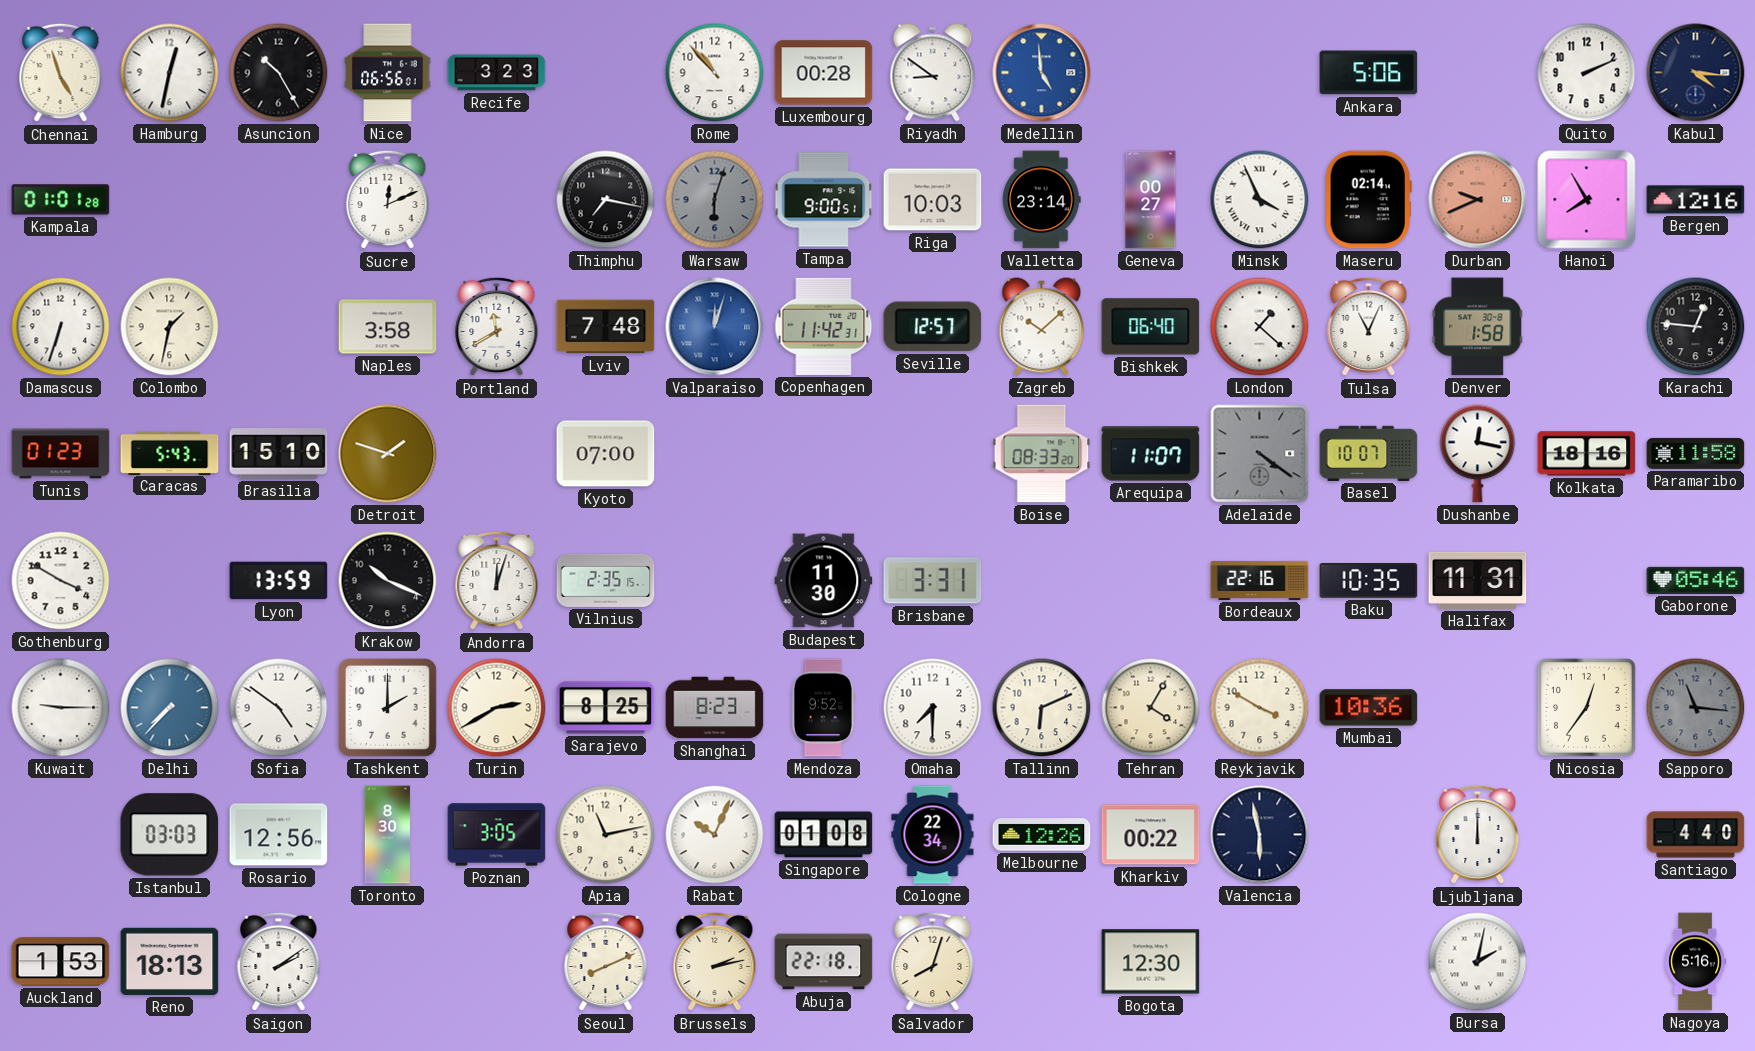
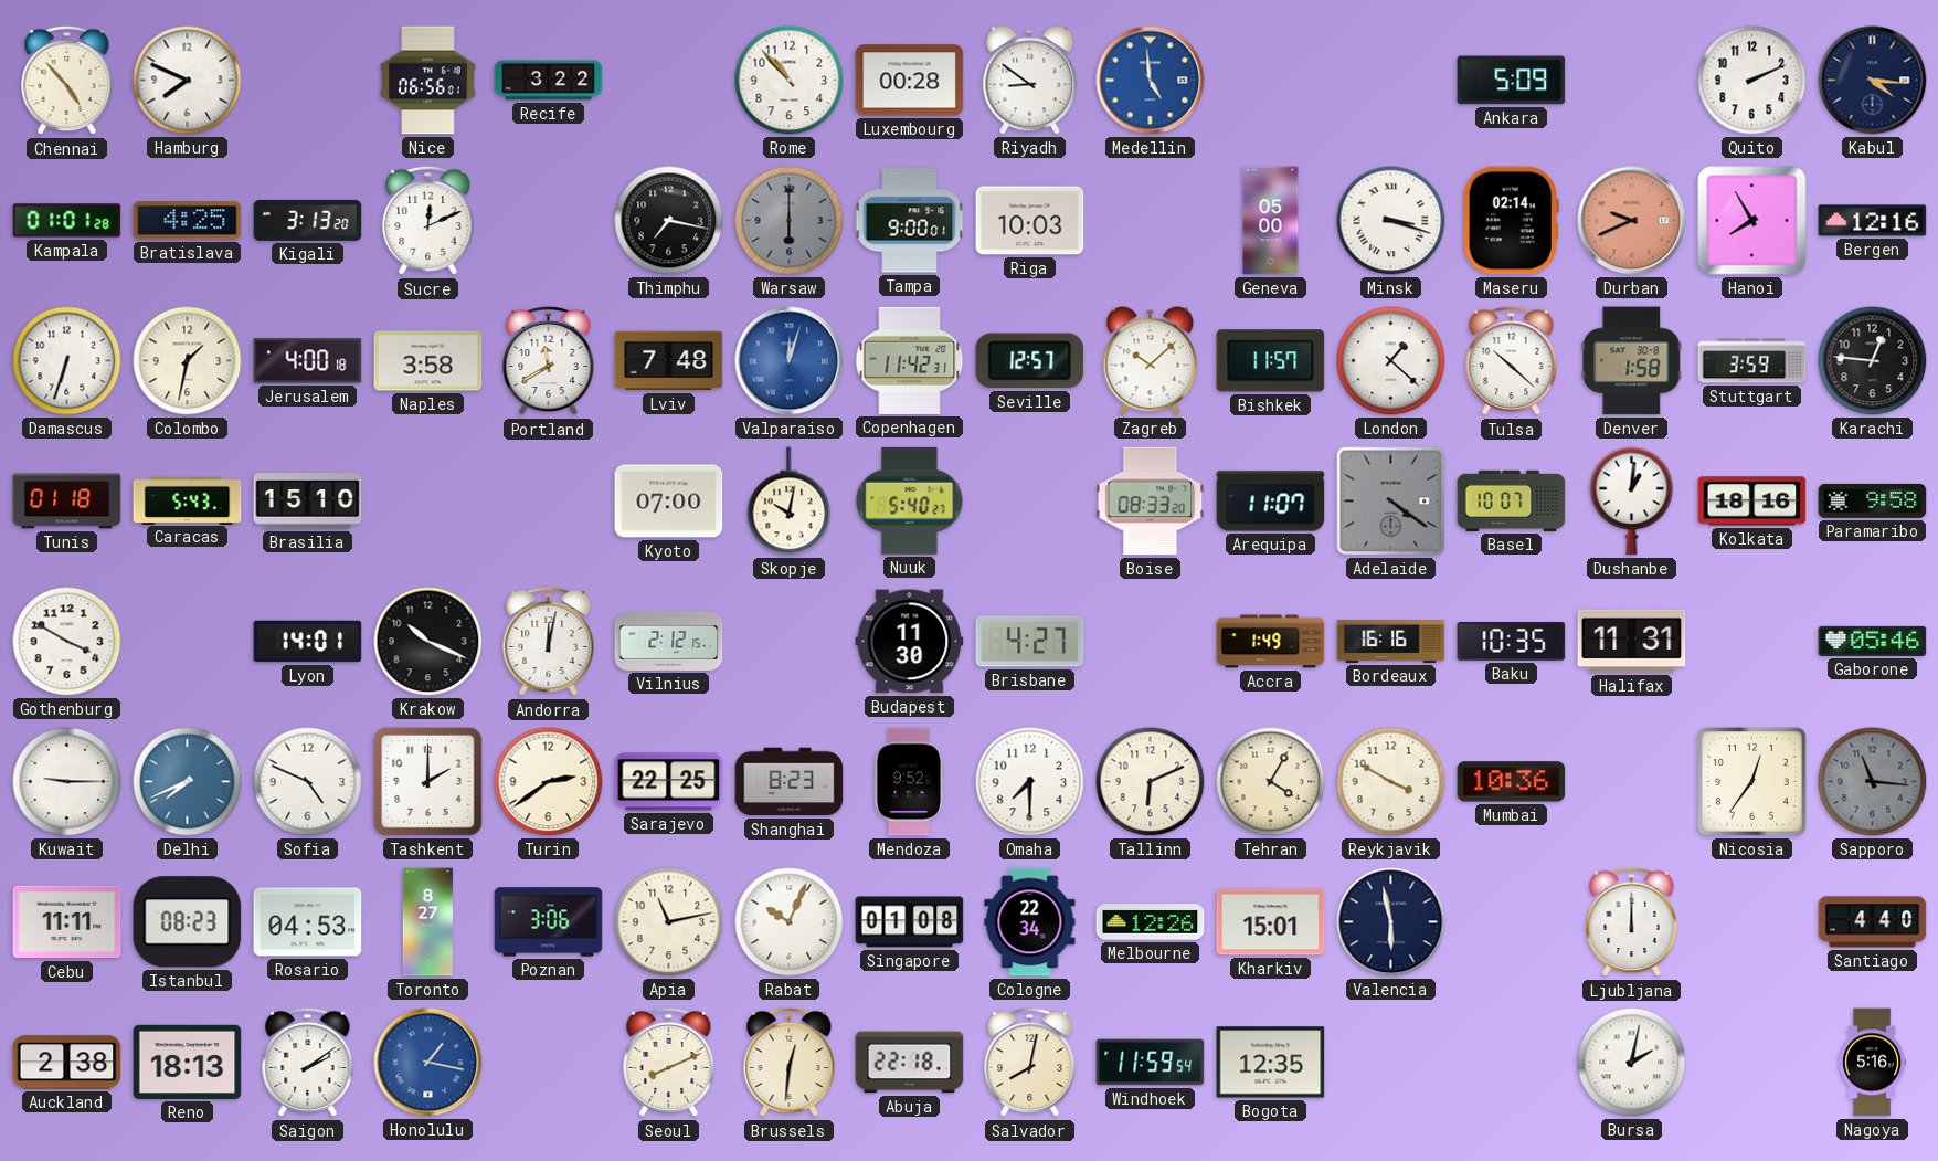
Chennai: 4:57 -> 4:53 (67, 81)
Hamburg: 12:32 -> 7:49 (188, 81)
Asuncion: 10:25 -> none (279, 73)
Recife: 3:23 -> 3:22 (549, 81)
Ankara: 5:06 -> 5:09 (1512, 81)
Bratislava: none -> 4:25 (188, 221)
Kigali: none -> 3:13 (308, 220)
Warsaw: 6:03 -> 6:00 (790, 221)
Tampa: 9:00:51 -> 9:00:01 (910, 221)
Valletta: 23:14 -> none (1042, 200)
Geneva: 00:27 -> 05:00 (1271, 221)
Minsk: 3:56 -> 3:18 (1391, 221)
Jerusalem: none -> 4:00 (308, 361)
Bishkek: 06:40 -> 11:57 (1271, 361)
Tulsa: 11:04 -> 10:22 (1512, 361)
Stuttgart: none -> 3:59 (1752, 361)
Tunis: 01:23 -> 01:18 (67, 502)
Detroit: 1:48 -> none (388, 454)
Skopje: none -> 10:02 (790, 502)
Nuuk: none -> 5:40 (910, 500)
Dushanbe: 12:17 -> 1:01 (1632, 502)
Paramaribo: 11:58 -> 9:58 (1873, 500)
Lyon: 13:59 -> 14:01 (308, 642)
Andorra: 12:03 -> 12:02 (549, 642)
Vilnius: 2:35 -> 2:12 (669, 641)
Brisbane: 3:31 -> 4:27 (1030, 642)
Accra: none -> 1:49 (1271, 642)
Bordeaux: 22:16 -> 16:16 (1391, 641)
Delhi: 7:37 -> 7:41 (188, 782)
Sofia: 4:51 -> 4:49 (308, 782)
Turin: 2:40 -> 2:39 (549, 782)
Sarajevo: 8:25 -> 22:25 (669, 782)
Cebu: none -> 11:11 (67, 922)
Istanbul: 03:03 -> 08:23 (188, 922)
Rosario: 12:56 -> 04:53 (308, 922)
Toronto: 8:30 -> 8:27 (427, 922)
Poznan: 3:05 -> 3:06 (549, 922)
Kharkiv: 00:22 -> 15:01 (1271, 922)
Auckland: 1:53 -> 2:38 (67, 1063)
Honolulu: none -> 1:17 (428, 1063)
Brussels: 2:13 -> 12:31 (790, 1063)
Salvador: 8:03 -> 8:02 (1030, 1063)
Windhoek: none -> 11:59 (1151, 1063)
Bogota: 12:30 -> 12:35 (1271, 1063)
